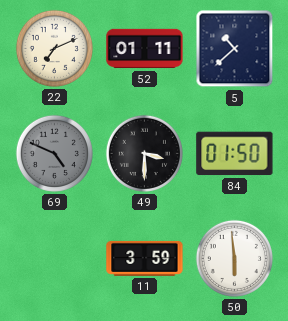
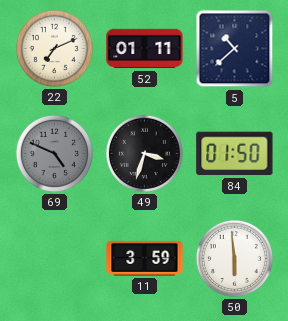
49: 3:30 -> 3:33 (144, 153)
